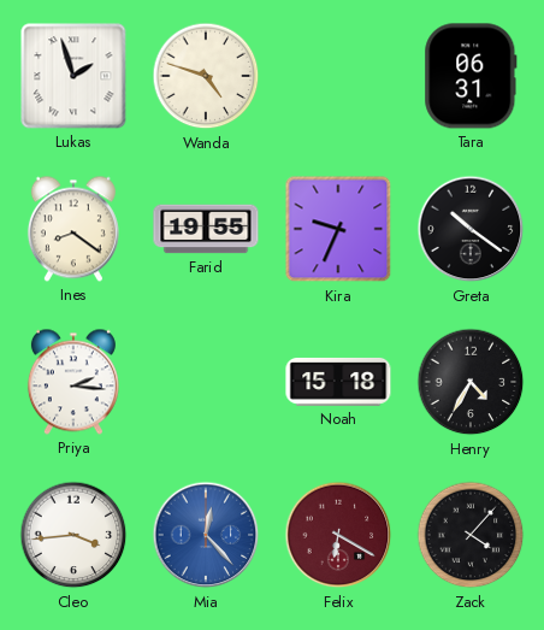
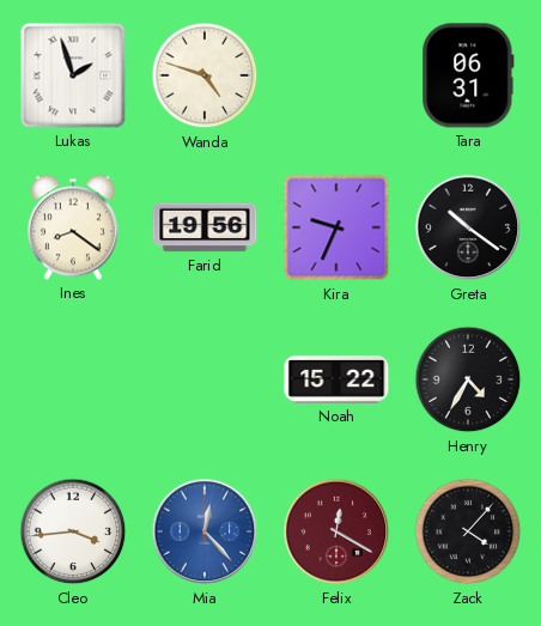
Farid: 19:55 -> 19:56 (205, 227)
Priya: 2:16 -> none (73, 382)
Noah: 15:18 -> 15:22 (336, 379)
Felix: 6:20 -> 12:20 (336, 531)
